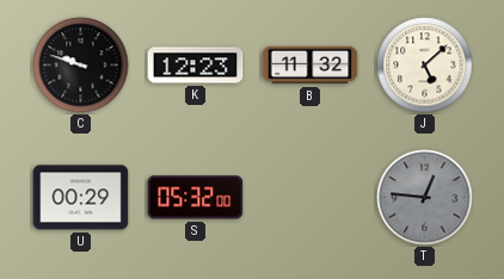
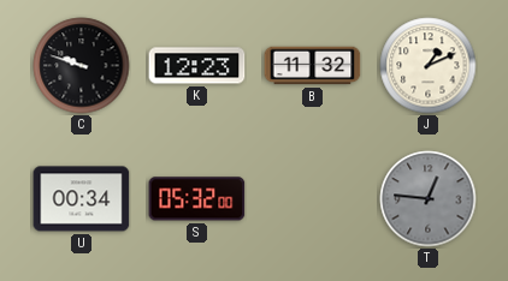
J: 5:08 -> 1:11 (429, 66)
U: 00:29 -> 00:34 (82, 199)
